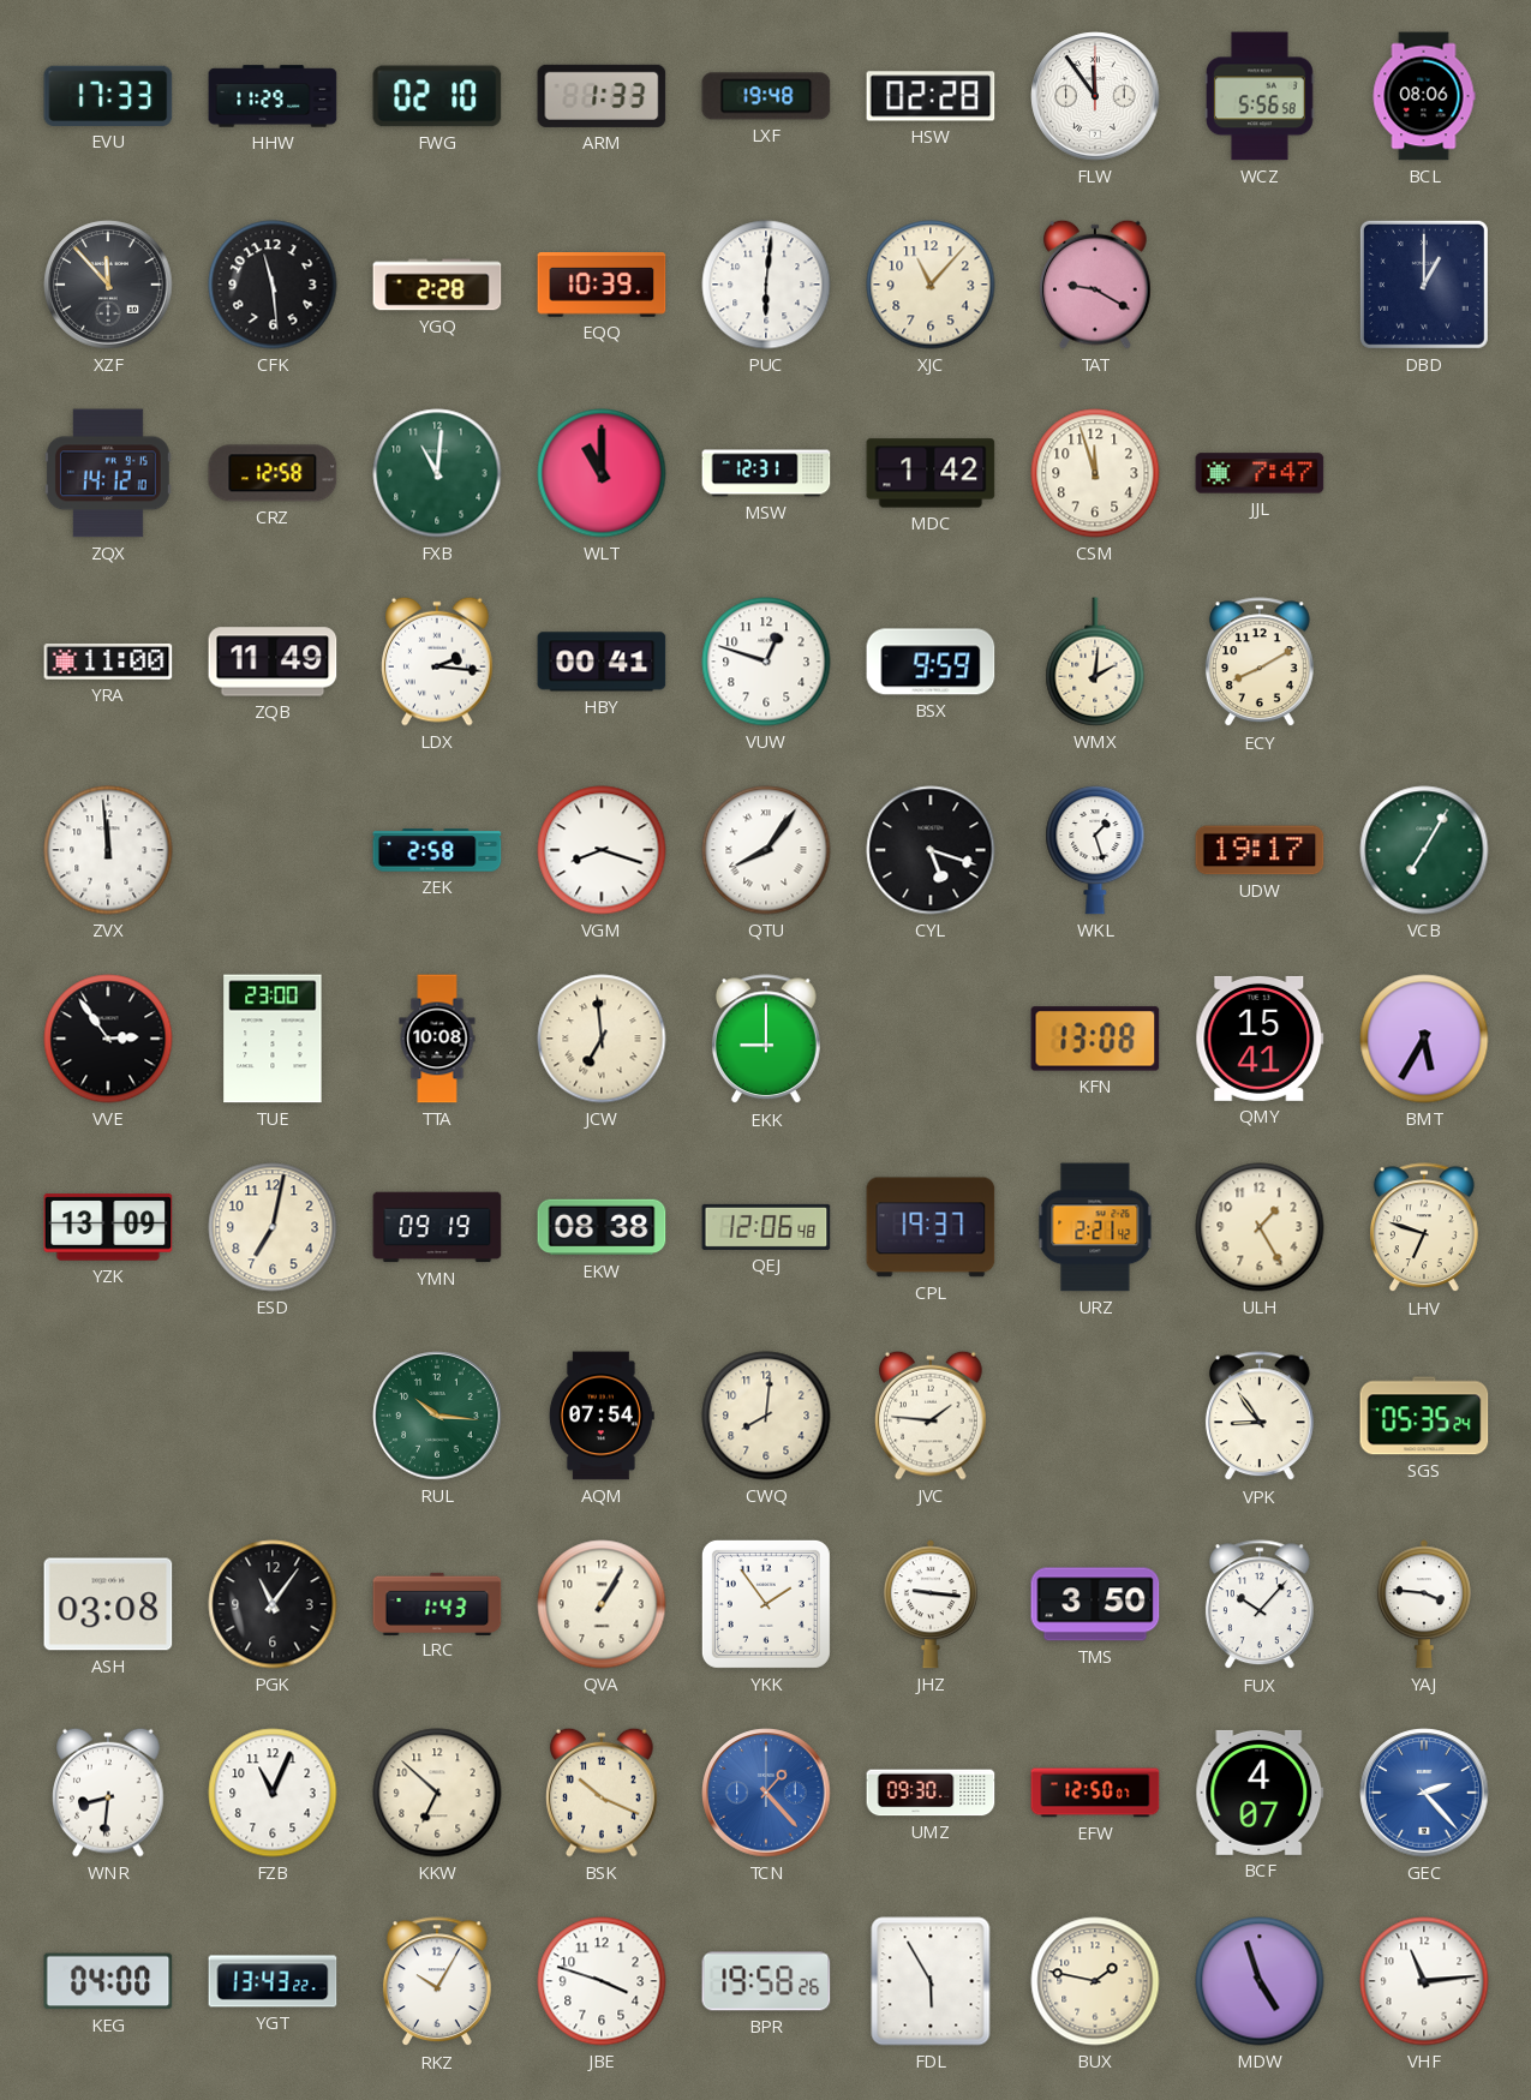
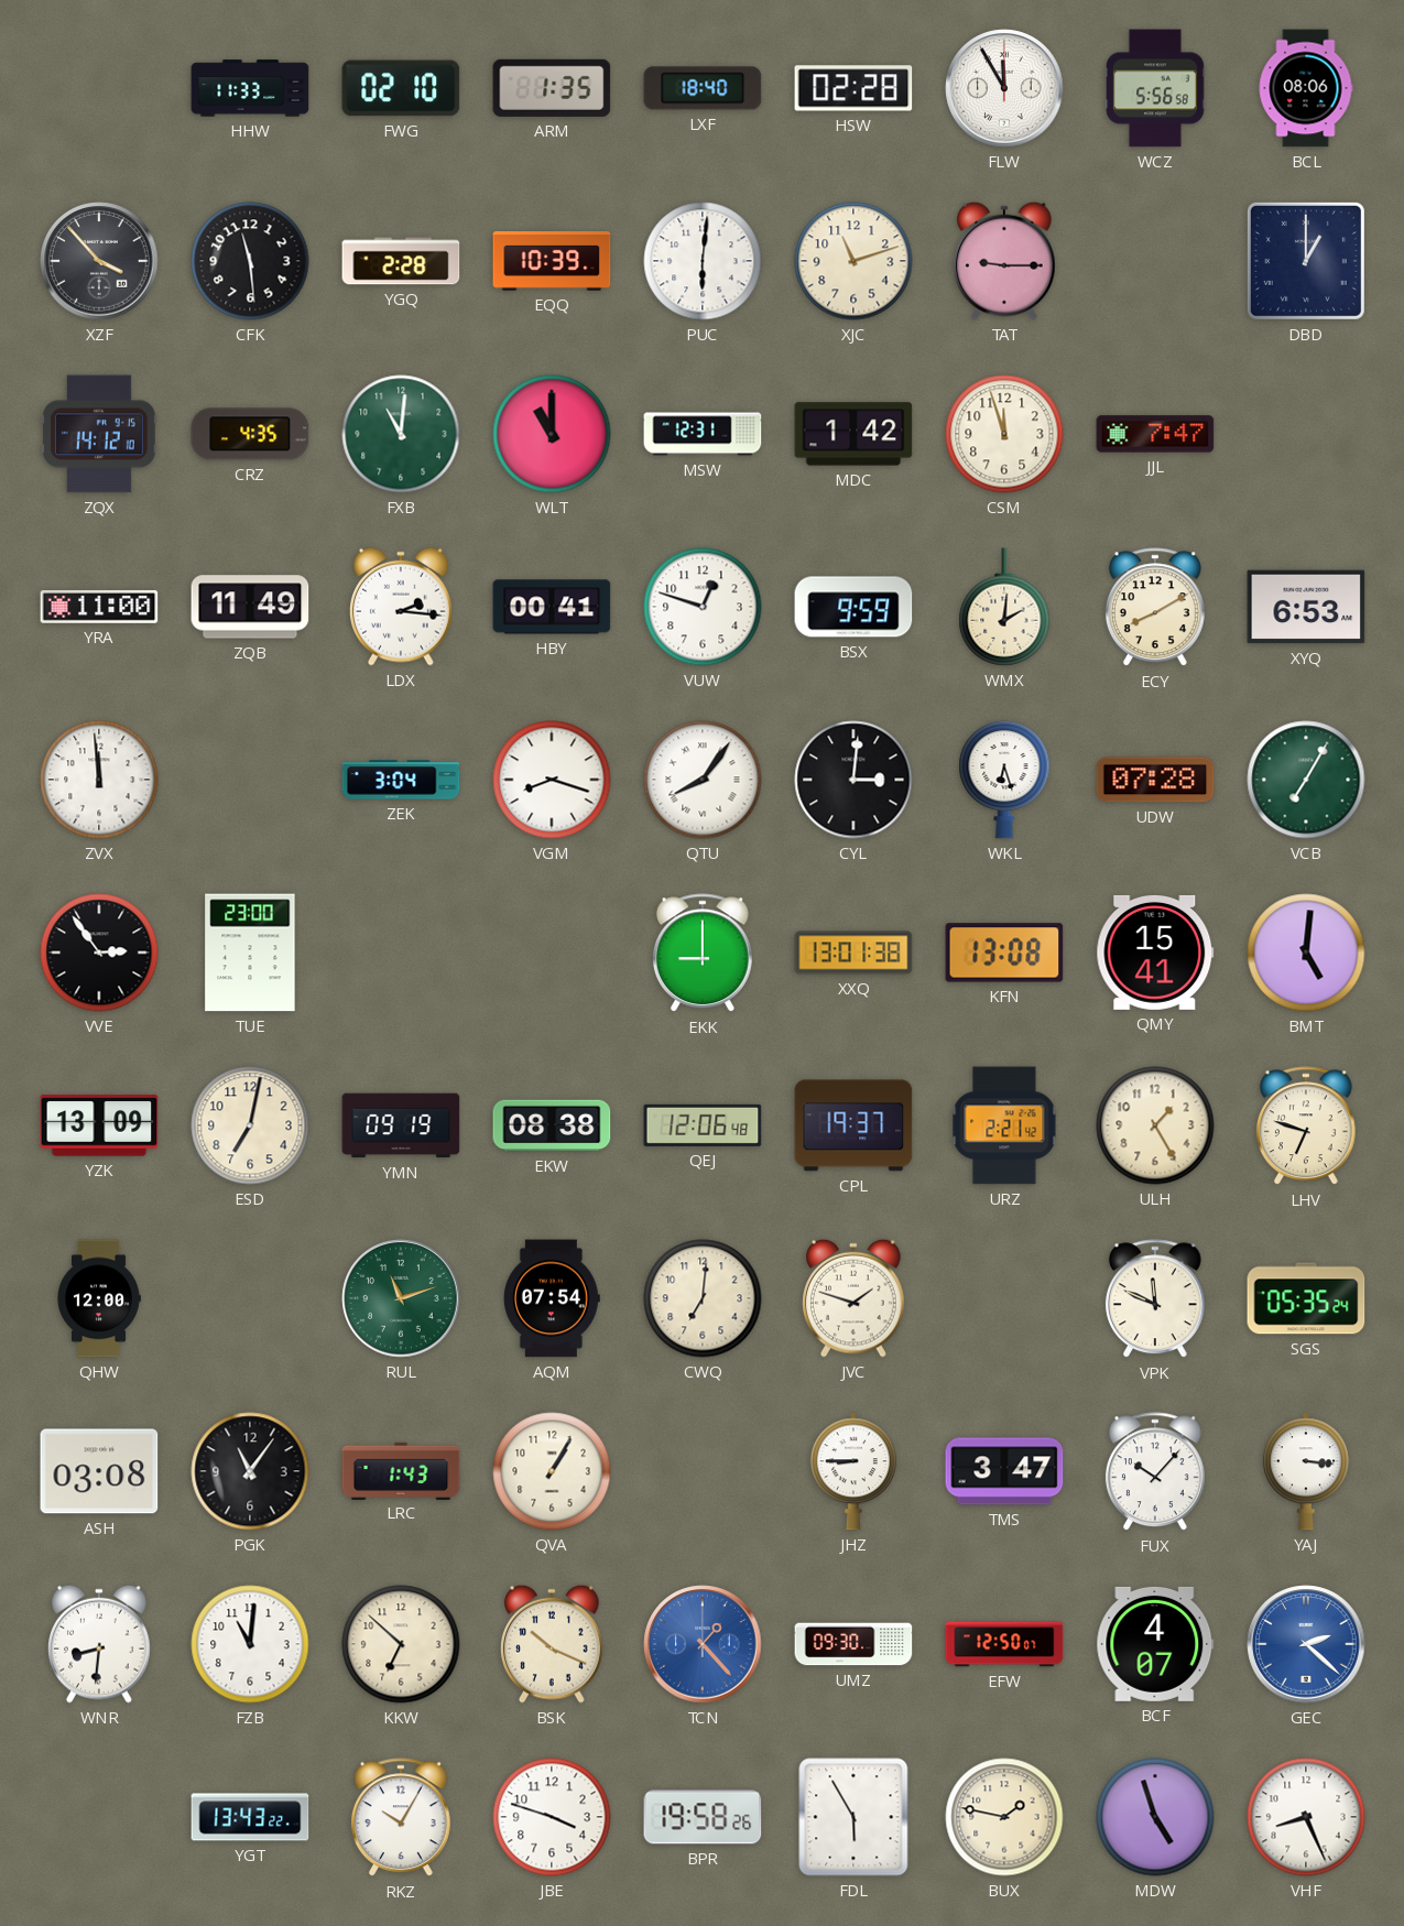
EVU: 17:33 -> none (108, 96)
HHW: 11:29 -> 11:33 (250, 88)
ARM: 1:33 -> 1:35 (552, 88)
LXF: 19:48 -> 18:40 (703, 88)
FLW: 11:54 -> 11:55 (1004, 88)
XZF: 11:53 -> 3:53 (99, 261)
XJC: 11:07 -> 11:12 (853, 261)
TAT: 9:20 -> 9:15 (1005, 261)
CRZ: 12:58 -> 4:35 (250, 434)
XYQ: none -> 6:53 (1306, 607)
ZEK: 2:58 -> 3:04 (401, 780)
CYL: 5:18 -> 3:01 (853, 780)
WKL: 1:27 -> 6:27 (1004, 780)
UDW: 19:17 -> 07:28 (1155, 780)
TTA: 10:08 -> none (437, 1039)
JCW: 6:59 -> none (602, 1039)
XXQ: none -> 13:01 (853, 953)
BMT: 5:35 -> 5:01 (1306, 953)
QHW: none -> 12:00 (99, 1298)
RUL: 10:16 -> 11:12 (401, 1298)
CWQ: 8:01 -> 7:01 (703, 1298)
JVC: 1:46 -> 1:48 (855, 1298)
VPK: 8:54 -> 11:49 (1155, 1299)
YKK: 1:54 -> none (766, 1604)
JHZ: 9:16 -> 8:45 (853, 1471)
TMS: 3:50 -> 3:47 (1004, 1471)
YAJ: 3:46 -> 3:16 (1306, 1471)
FZB: 11:04 -> 11:01 (250, 1644)
GEC: 2:23 -> 2:22 (1306, 1644)
KEG: 04:00 -> none (108, 1981)
VHF: 11:14 -> 8:26 (1306, 1817)
